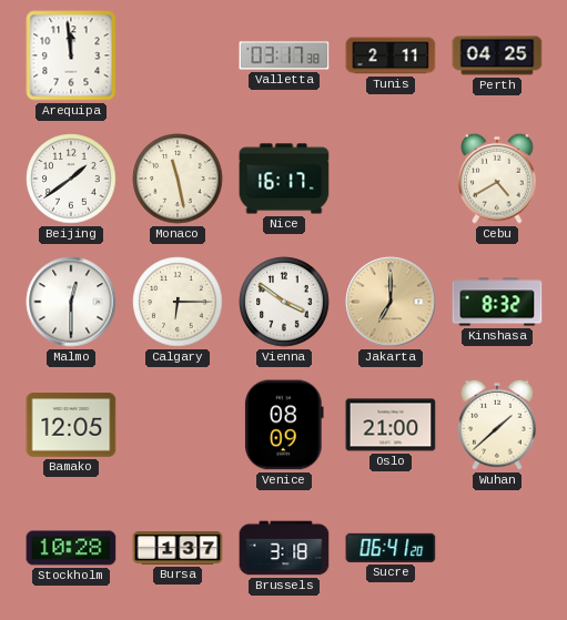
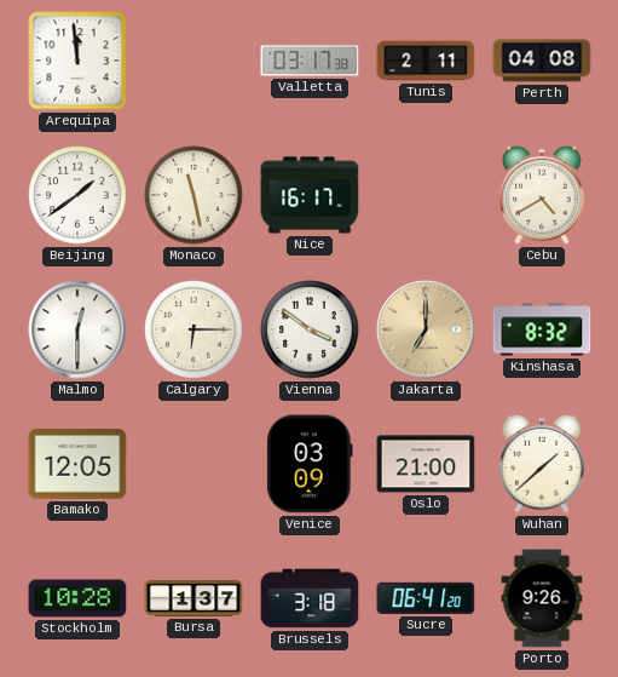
Perth: 04:25 -> 04:08 (542, 61)
Venice: 08:09 -> 03:09 (310, 464)
Porto: none -> 9:26 (542, 598)
